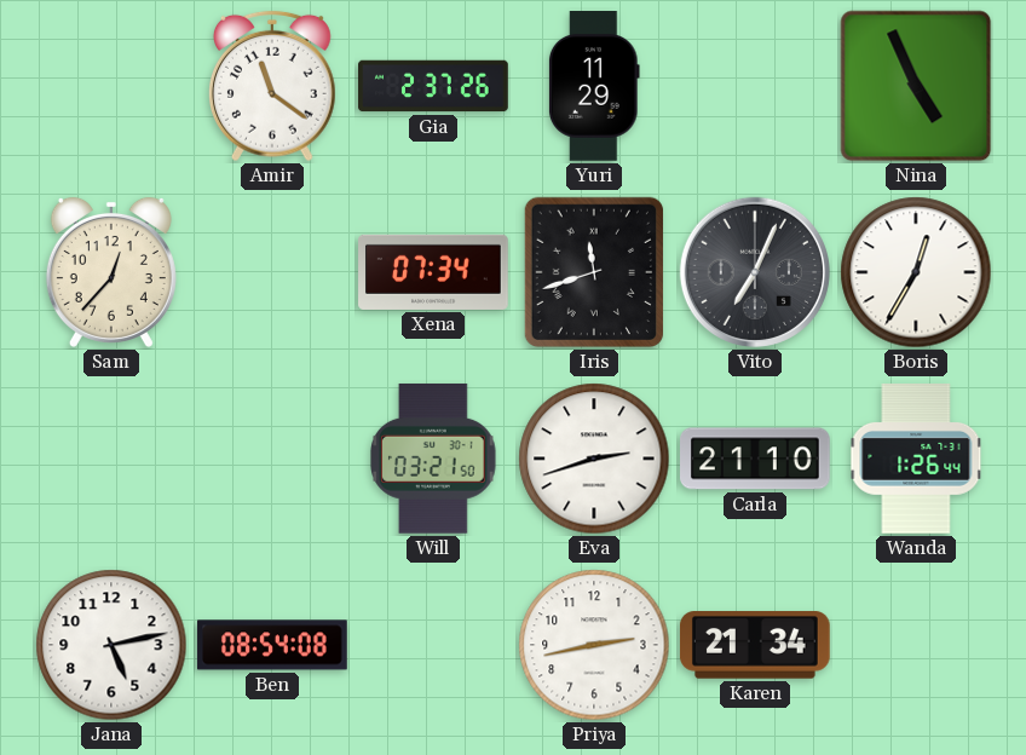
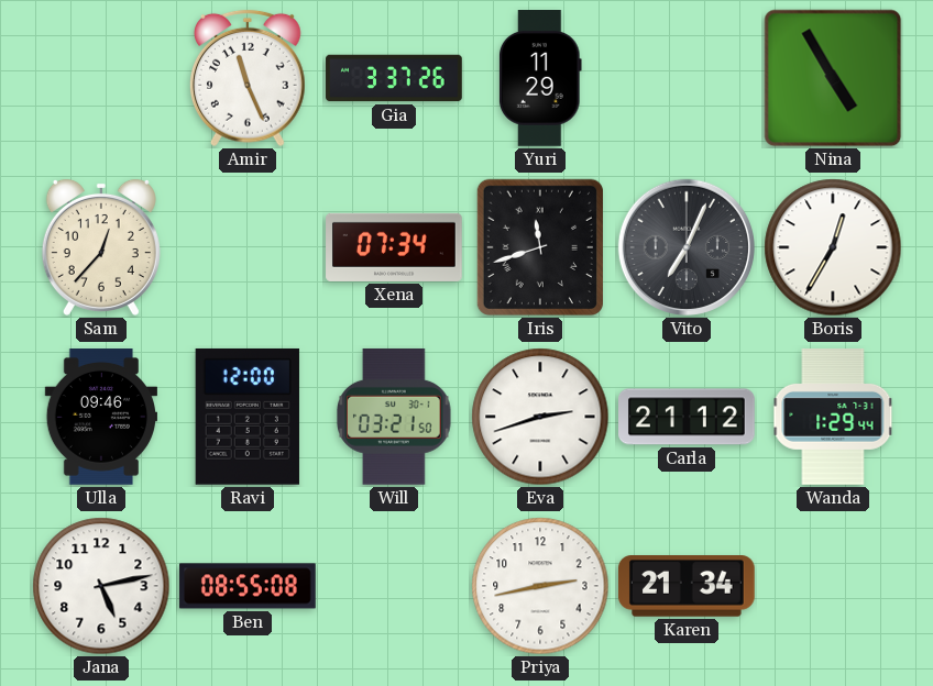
Amir: 11:21 -> 11:26 (248, 78)
Gia: 2:37 -> 3:37 (394, 78)
Nina: 4:56 -> 4:55 (833, 78)
Ulla: none -> 09:46 (100, 417)
Ravi: none -> 12:00 (248, 417)
Carla: 21:10 -> 21:12 (688, 417)
Wanda: 1:26 -> 1:29 (833, 418)
Ben: 08:54 -> 08:55 (248, 586)
